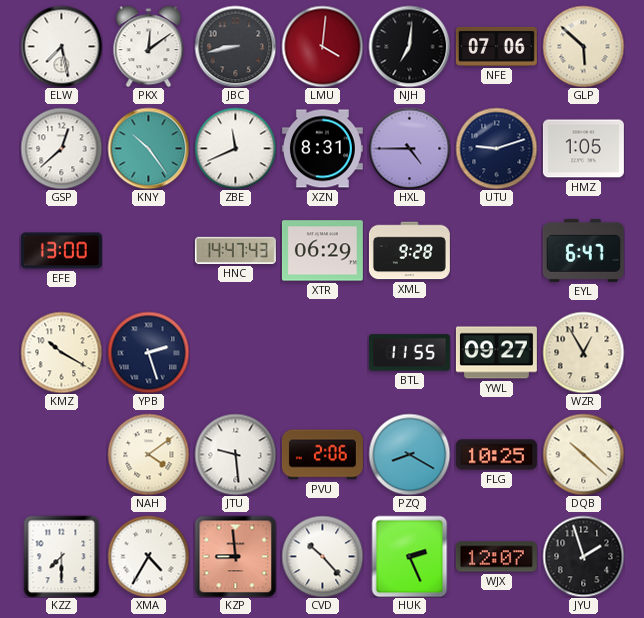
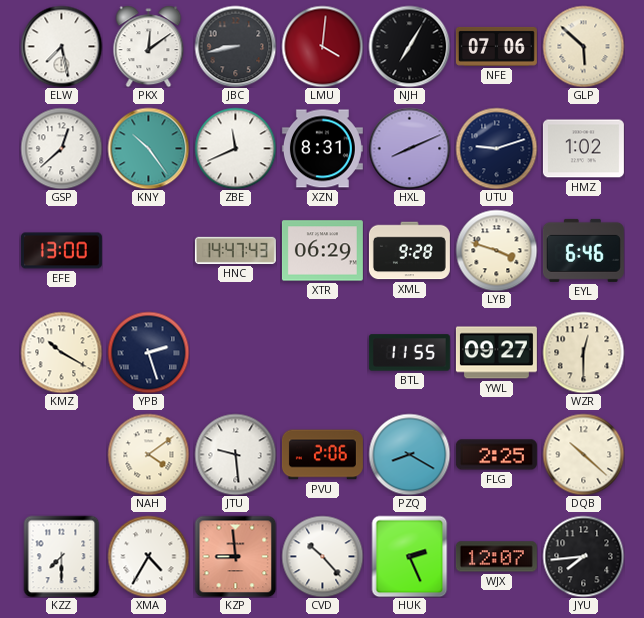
NJH: 7:01 -> 7:05 (409, 46)
HXL: 4:45 -> 8:11 (409, 148)
HMZ: 1:05 -> 1:02 (583, 149)
LYB: none -> 3:48 (496, 250)
EYL: 6:47 -> 6:46 (583, 250)
WZR: 12:55 -> 12:30 (583, 352)
FLG: 10:25 -> 2:25 (496, 455)
JYU: 1:57 -> 7:44 (583, 556)
